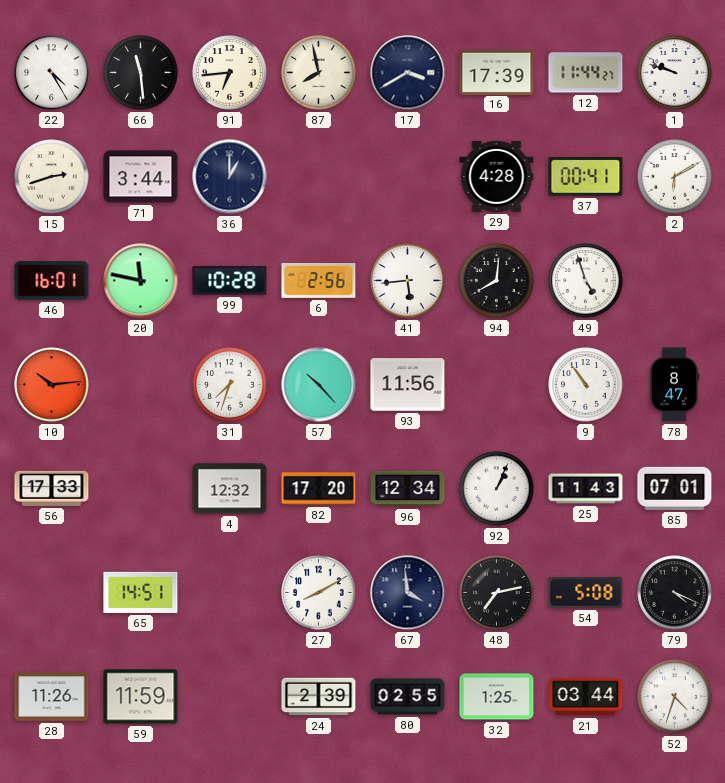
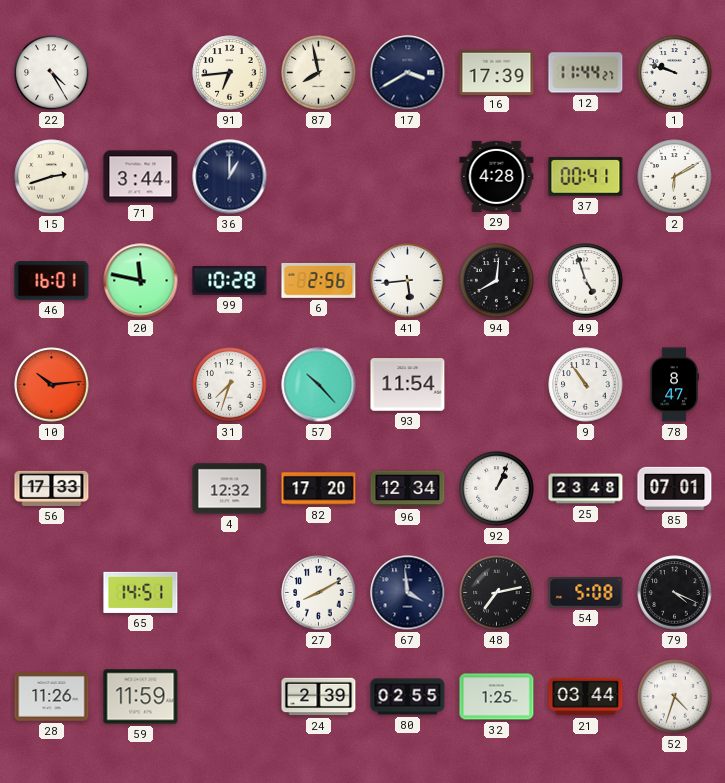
66: 11:29 -> none (141, 73)
93: 11:56 -> 11:54 (408, 385)
25: 11:43 -> 23:48 (586, 489)
